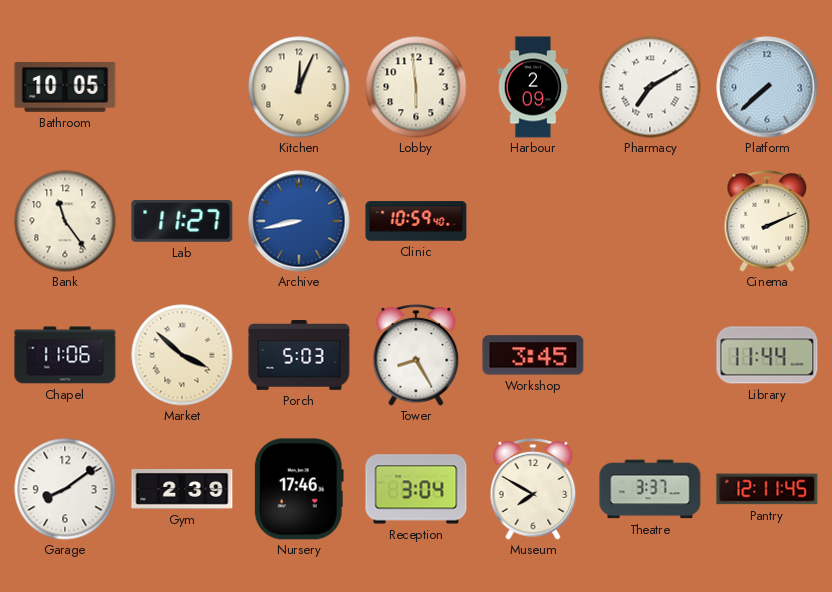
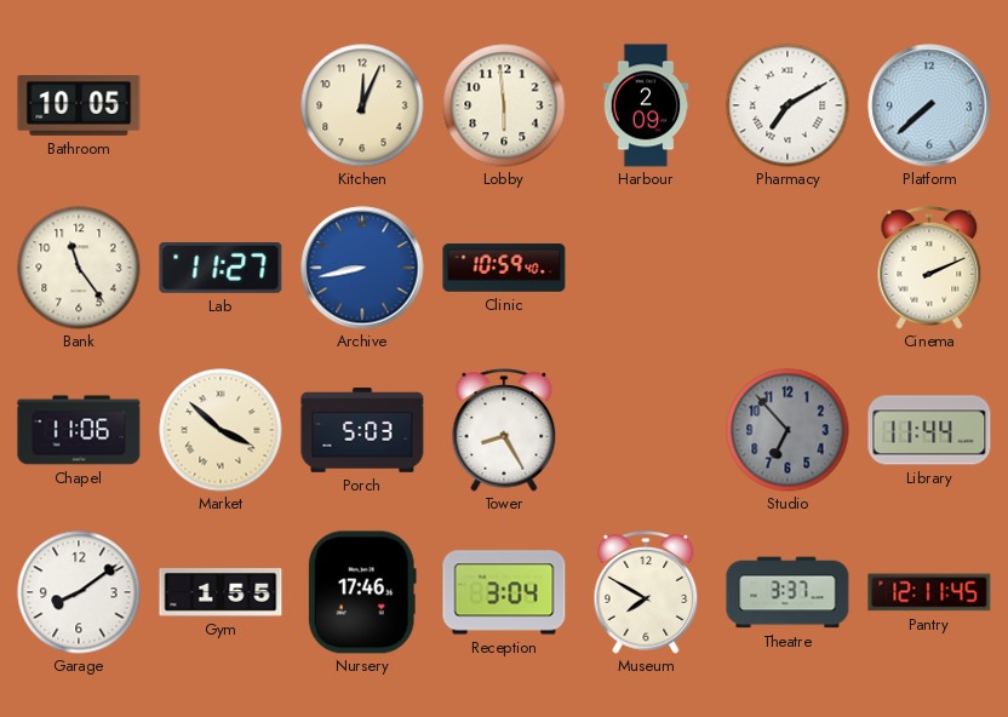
Workshop: 3:45 -> none (533, 355)
Studio: none -> 6:53 (787, 430)
Gym: 2:39 -> 1:55 (220, 593)
